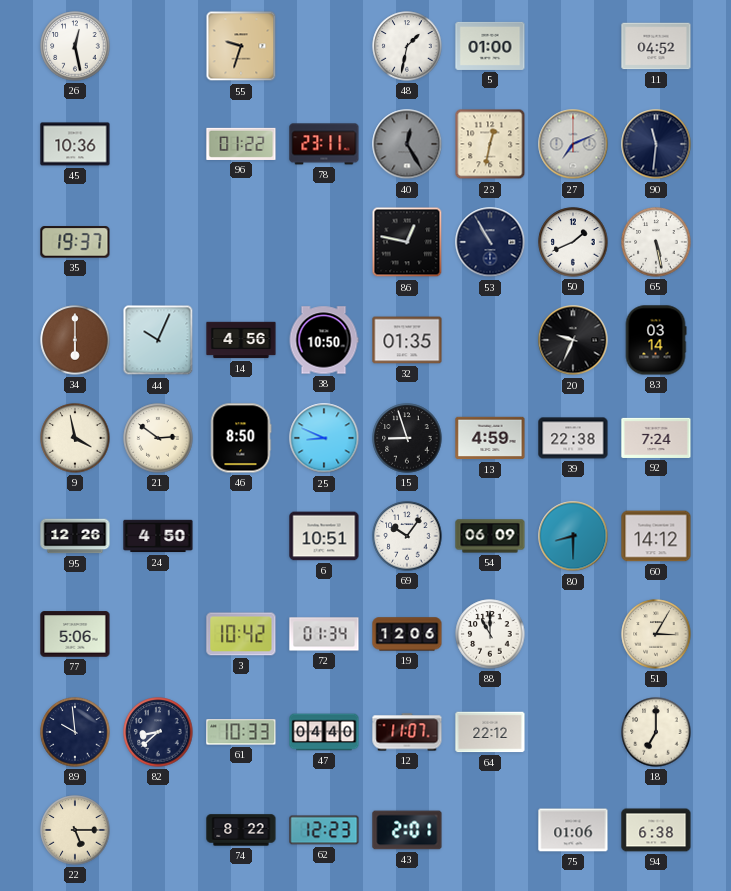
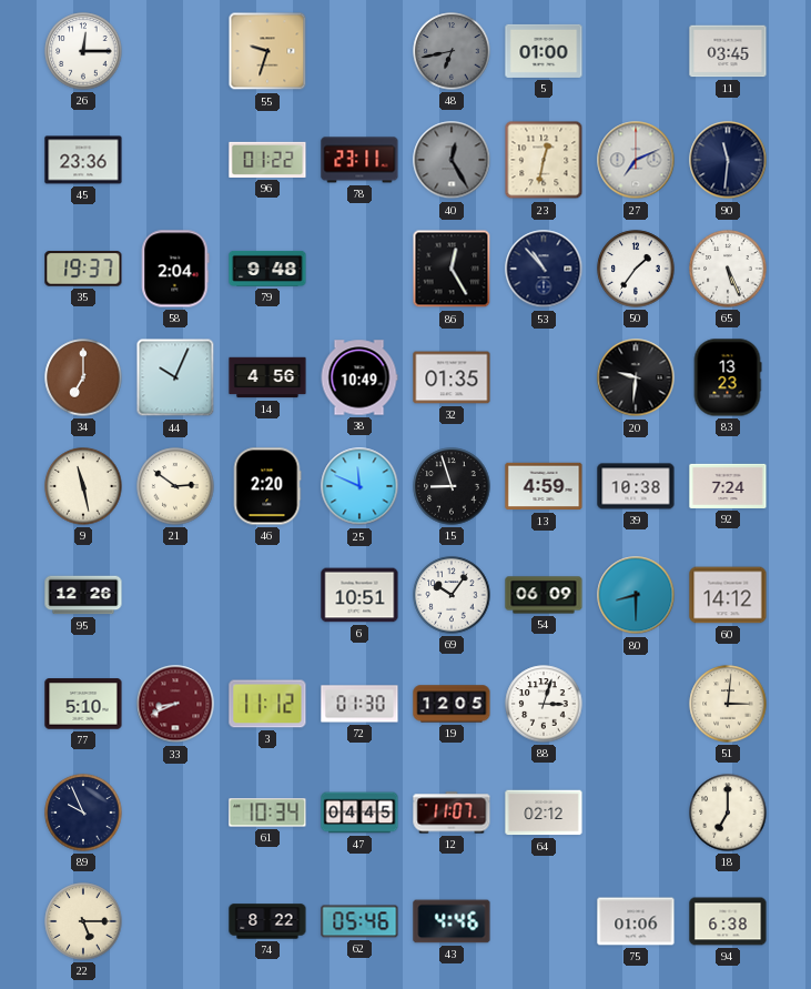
26: 12:28 -> 12:15 (83, 51)
48: 1:32 -> 6:43 (452, 51)
48 dial: white -> grey (452, 51)
11: 04:52 -> 03:45 (728, 51)
45: 10:36 -> 23:36 (83, 160)
58: none -> 2:04 (175, 269)
79: none -> 9:48 (267, 269)
86: 12:47 -> 12:25 (452, 269)
53: 10:55 -> 10:53 (544, 269)
50: 1:41 -> 1:36 (636, 269)
65: 5:28 -> 5:26 (728, 269)
34: 6:00 -> 7:00 (83, 377)
38: 10:50 -> 10:49 (359, 377)
20: 9:34 -> 9:31 (636, 377)
83: 03:14 -> 13:23 (728, 377)
9: 3:58 -> 11:28 (83, 486)
46: 8:50 -> 2:20 (267, 486)
25: 8:49 -> 11:49 (359, 486)
39: 22:38 -> 10:38 (636, 486)
24: 4:50 -> none (158, 536)
77: 5:06 -> 5:10 (83, 704)
33: none -> 8:41 (175, 704)
3: 10:42 -> 11:12 (267, 704)
72: 01:34 -> 01:30 (359, 704)
19: 12:06 -> 12:05 (452, 704)
88: 11:00 -> 3:03 (544, 704)
51: 3:05 -> 3:01 (728, 704)
89: 9:59 -> 9:56 (83, 813)
82: 8:38 -> none (158, 732)
61: 10:33 -> 10:34 (267, 813)
47: 04:40 -> 04:45 (359, 813)
64: 22:12 -> 02:12 (544, 813)
62: 12:23 -> 05:46 (359, 921)
43: 2:01 -> 4:46 (452, 921)
